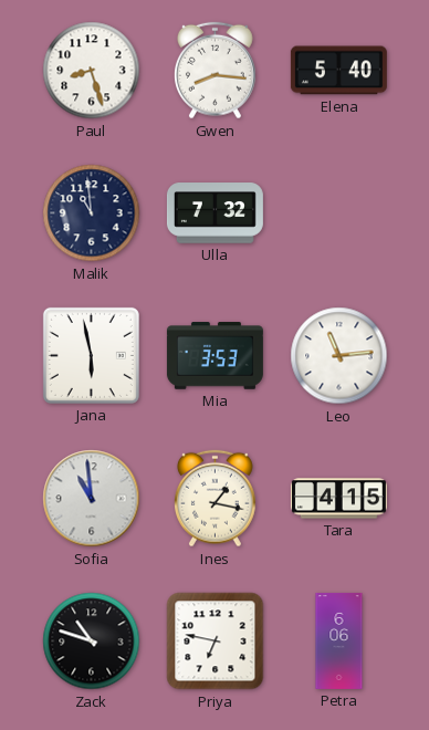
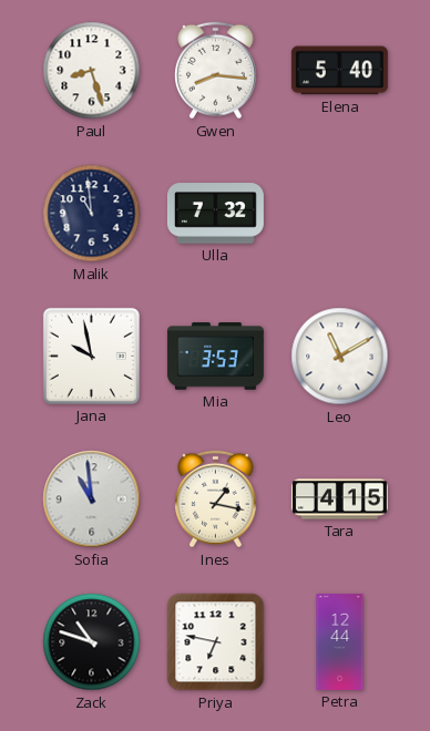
Jana: 5:58 -> 9:58 (91, 356)
Leo: 11:14 -> 11:10 (340, 357)
Petra: 6:06 -> 12:44 (340, 641)
